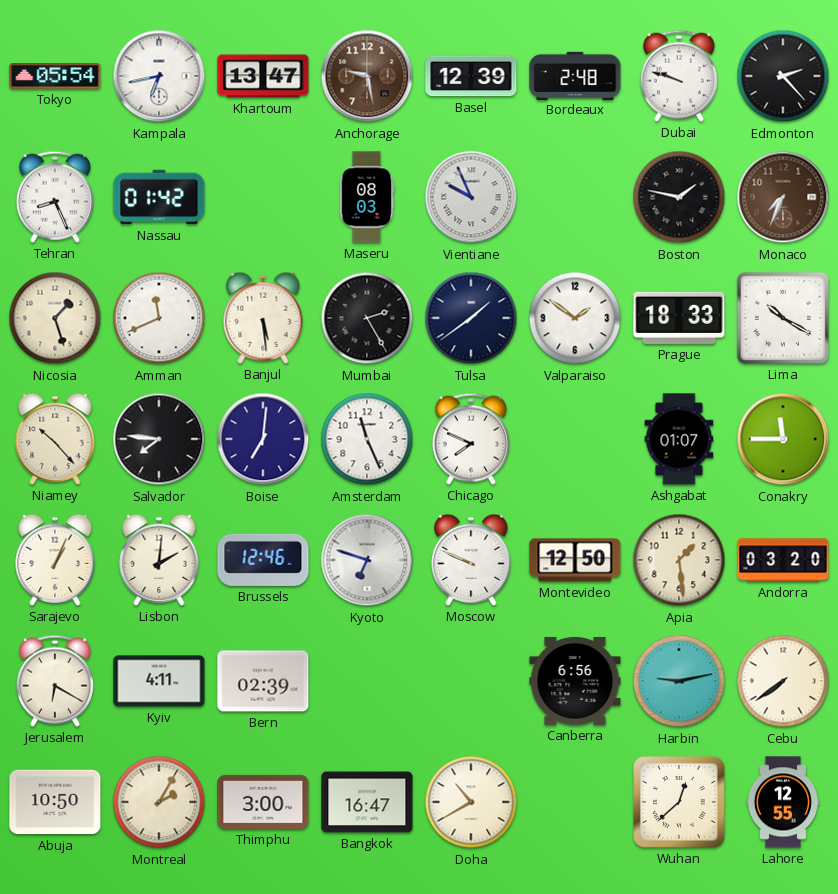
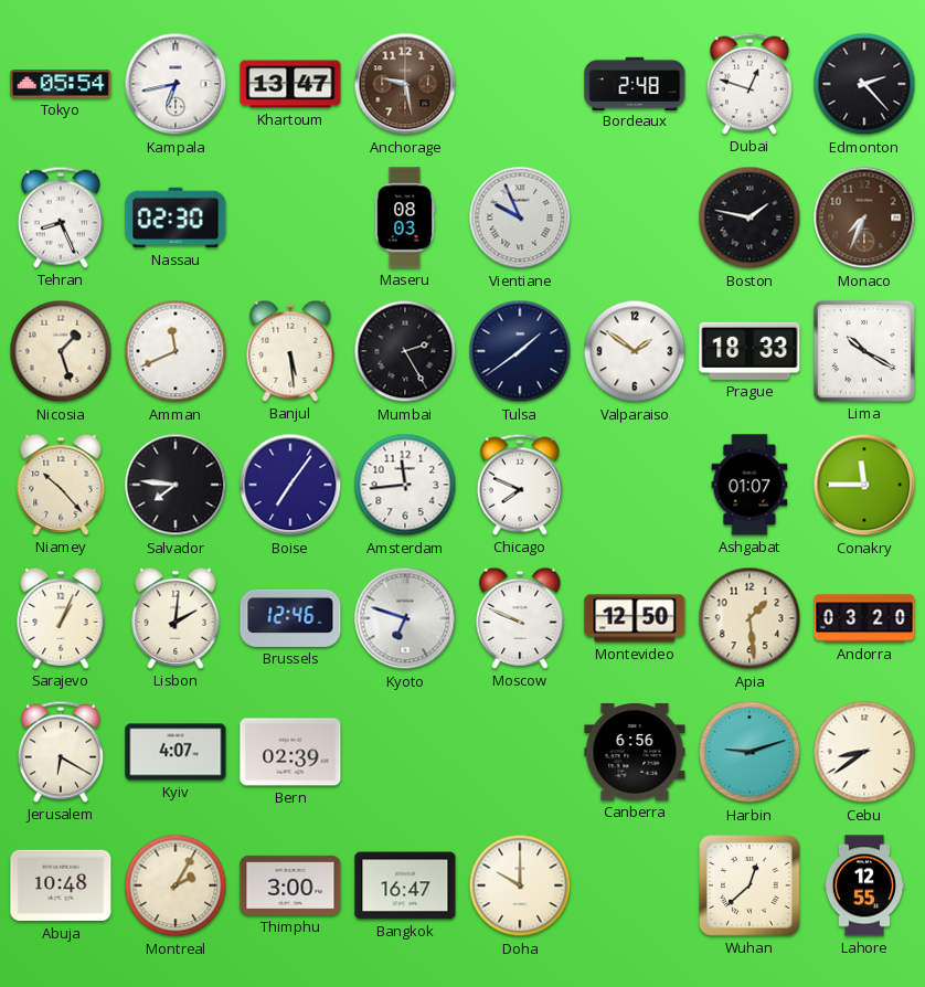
Basel: 12:39 -> none (471, 76)
Dubai: 9:48 -> 12:48 (749, 84)
Nassau: 01:42 -> 02:30 (176, 217)
Boise: 7:01 -> 7:06 (290, 485)
Amsterdam: 11:26 -> 11:44 (405, 485)
Kyiv: 4:11 -> 4:07 (176, 752)
Harbin: 9:13 -> 9:12 (749, 752)
Cebu: 7:39 -> 8:39 (864, 752)
Abuja: 10:50 -> 10:48 (61, 885)
Doha: 10:40 -> 10:00 (520, 885)
